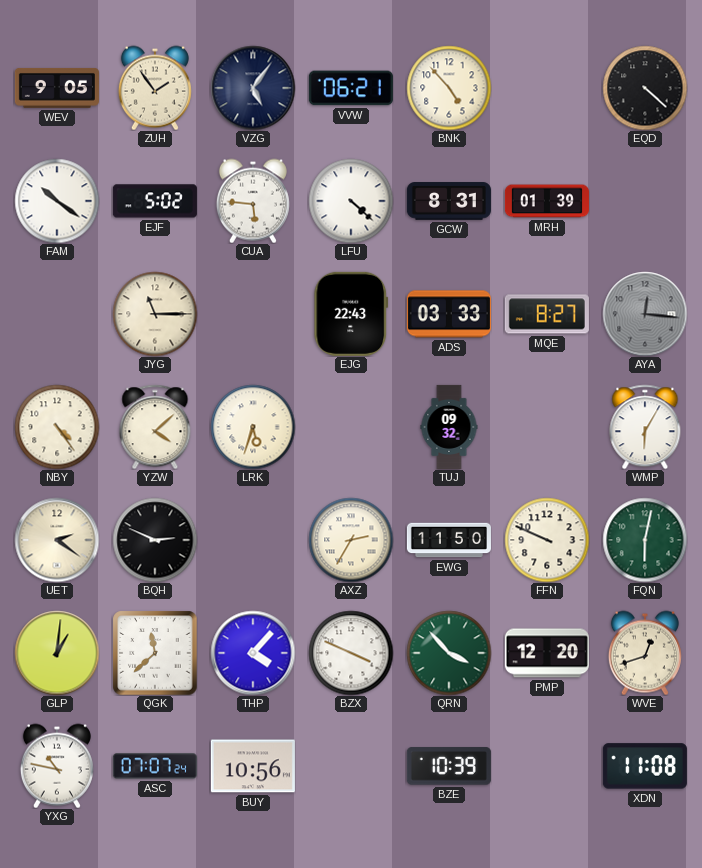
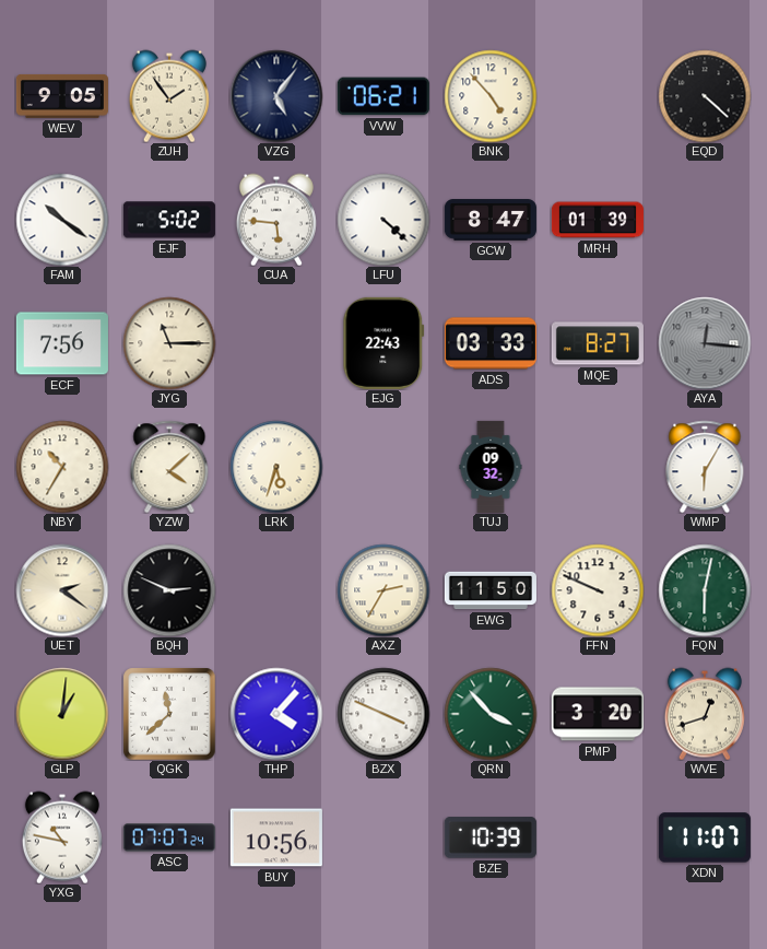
GCW: 8:31 -> 8:47 (491, 220)
ECF: none -> 7:56 (62, 343)
NBY: 4:24 -> 10:35 (62, 467)
PMP: 12:20 -> 3:20 (598, 714)
XDN: 11:08 -> 11:07 (705, 837)
